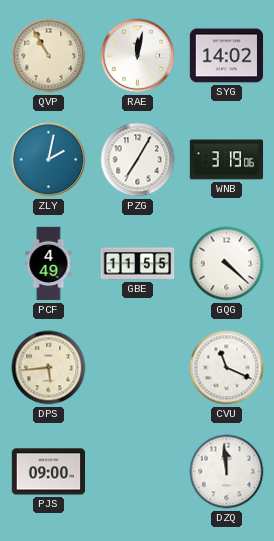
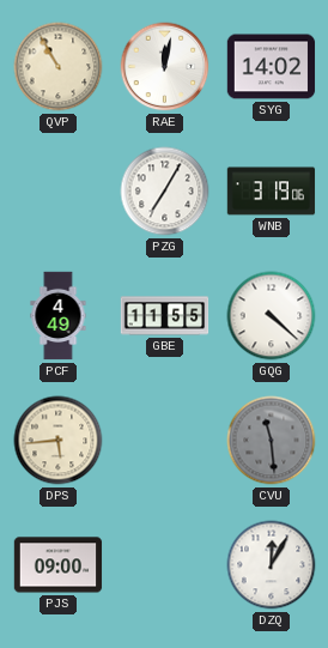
ZLY: 2:02 -> none (49, 160)
CVU: 11:19 -> 11:29 (272, 441)
CVU dial: white -> grey (272, 441)
DZQ: 11:59 -> 12:05 (272, 565)
